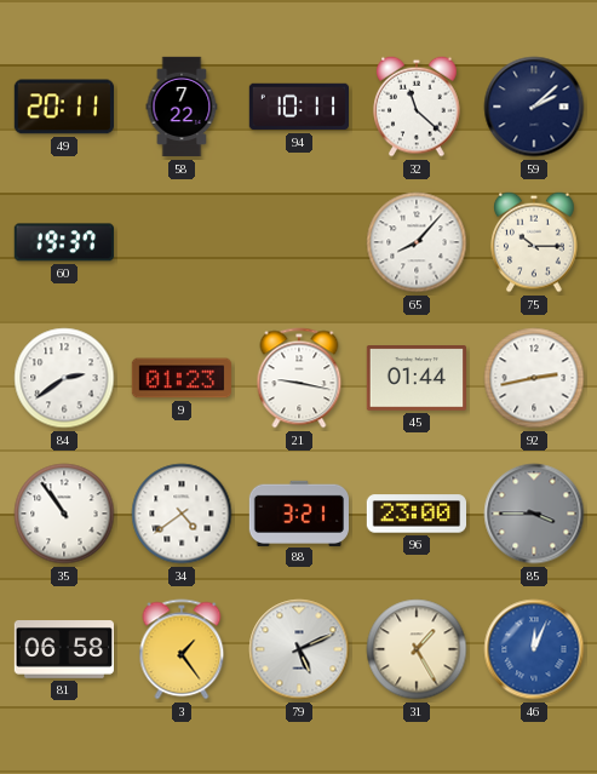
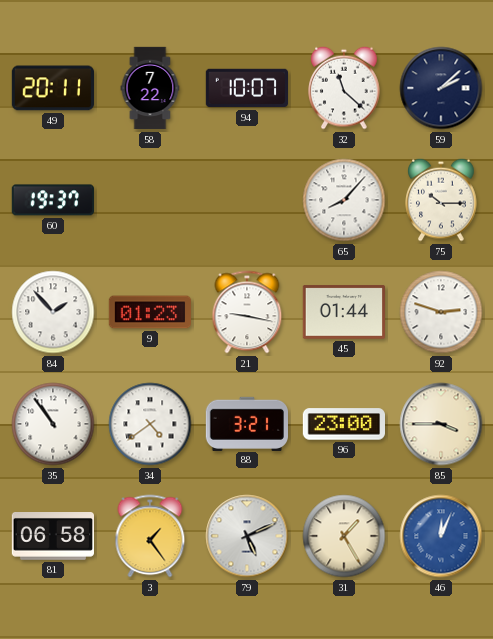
94: 10:11 -> 10:07 (246, 88)
84: 2:39 -> 1:53 (53, 312)
92: 2:43 -> 2:48 (441, 312)
85 dial: grey -> cream (441, 424)
